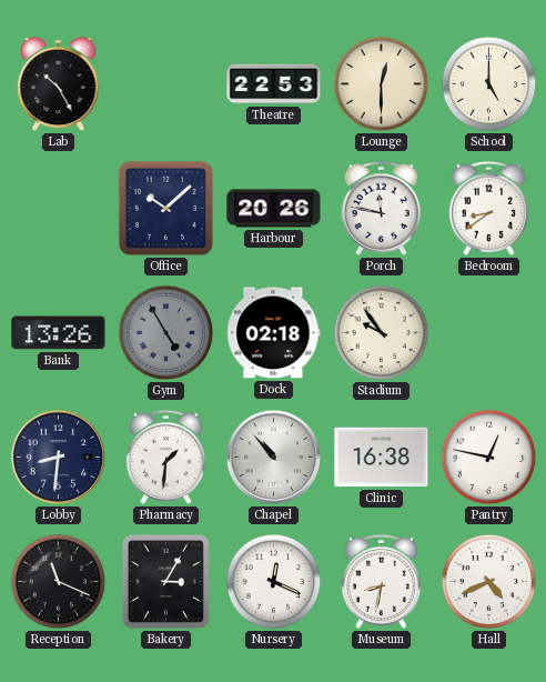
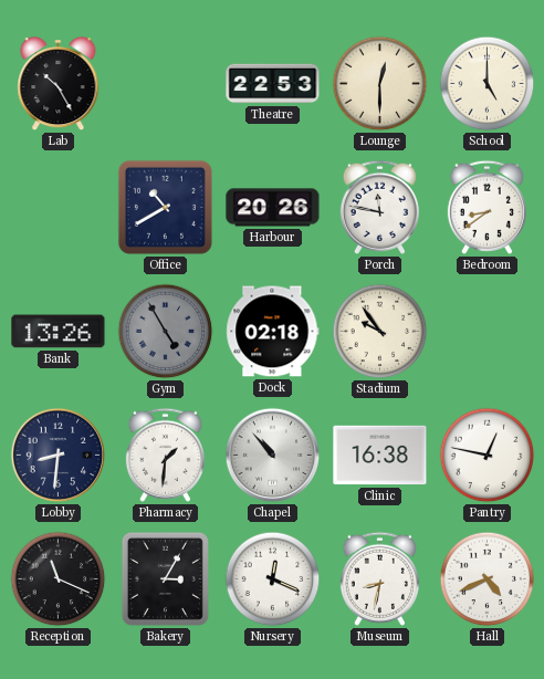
Office: 10:08 -> 10:40 (165, 207)
